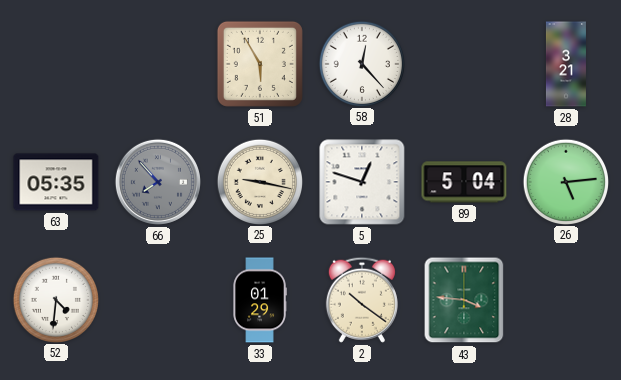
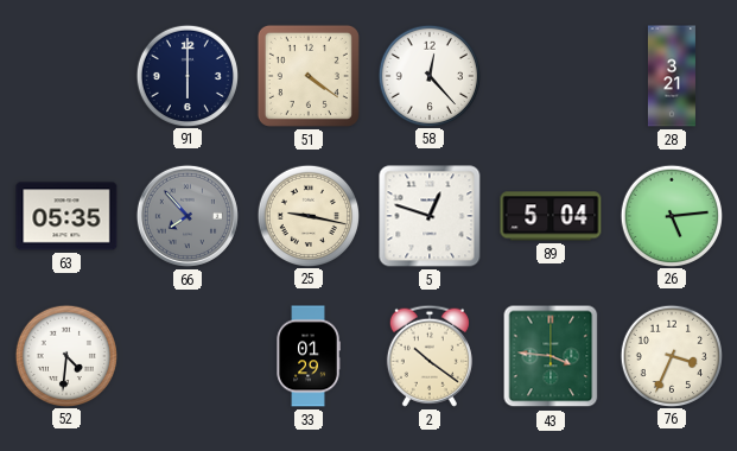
91: none -> 6:00 (186, 75)
51: 5:55 -> 4:21 (309, 76)
76: none -> 3:34 (671, 355)
